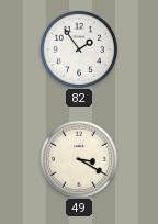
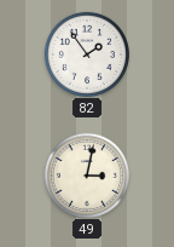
49: 3:20 -> 3:02 (86, 174)
